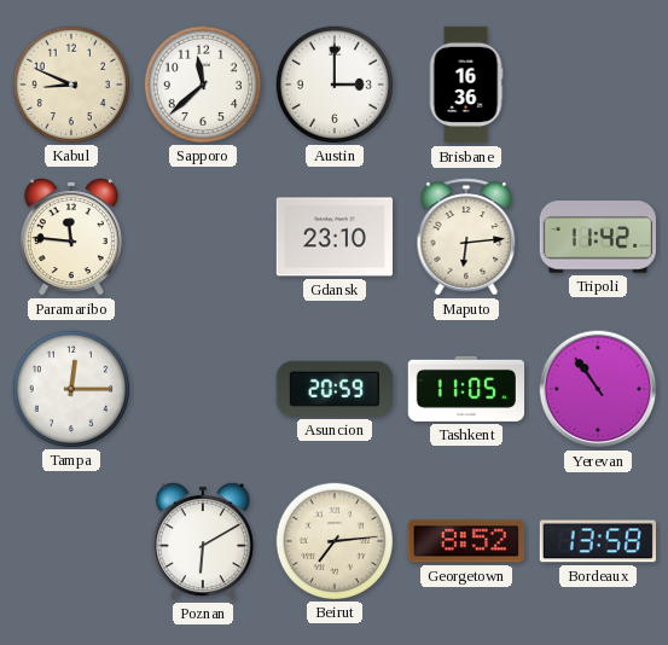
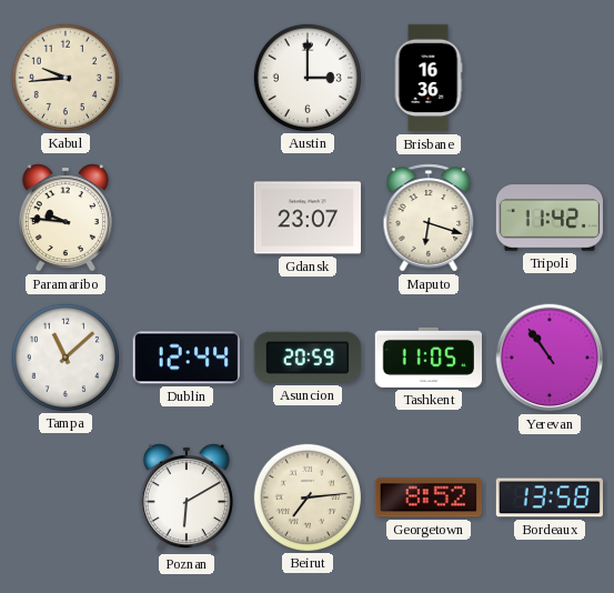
Kabul: 8:49 -> 9:44 (64, 77)
Sapporo: 11:38 -> none (202, 83)
Paramaribo: 11:46 -> 9:46 (66, 218)
Gdansk: 23:10 -> 23:07 (306, 218)
Maputo: 6:14 -> 6:18 (429, 218)
Tampa: 12:15 -> 11:08 (64, 356)
Dublin: none -> 12:44 (187, 358)
